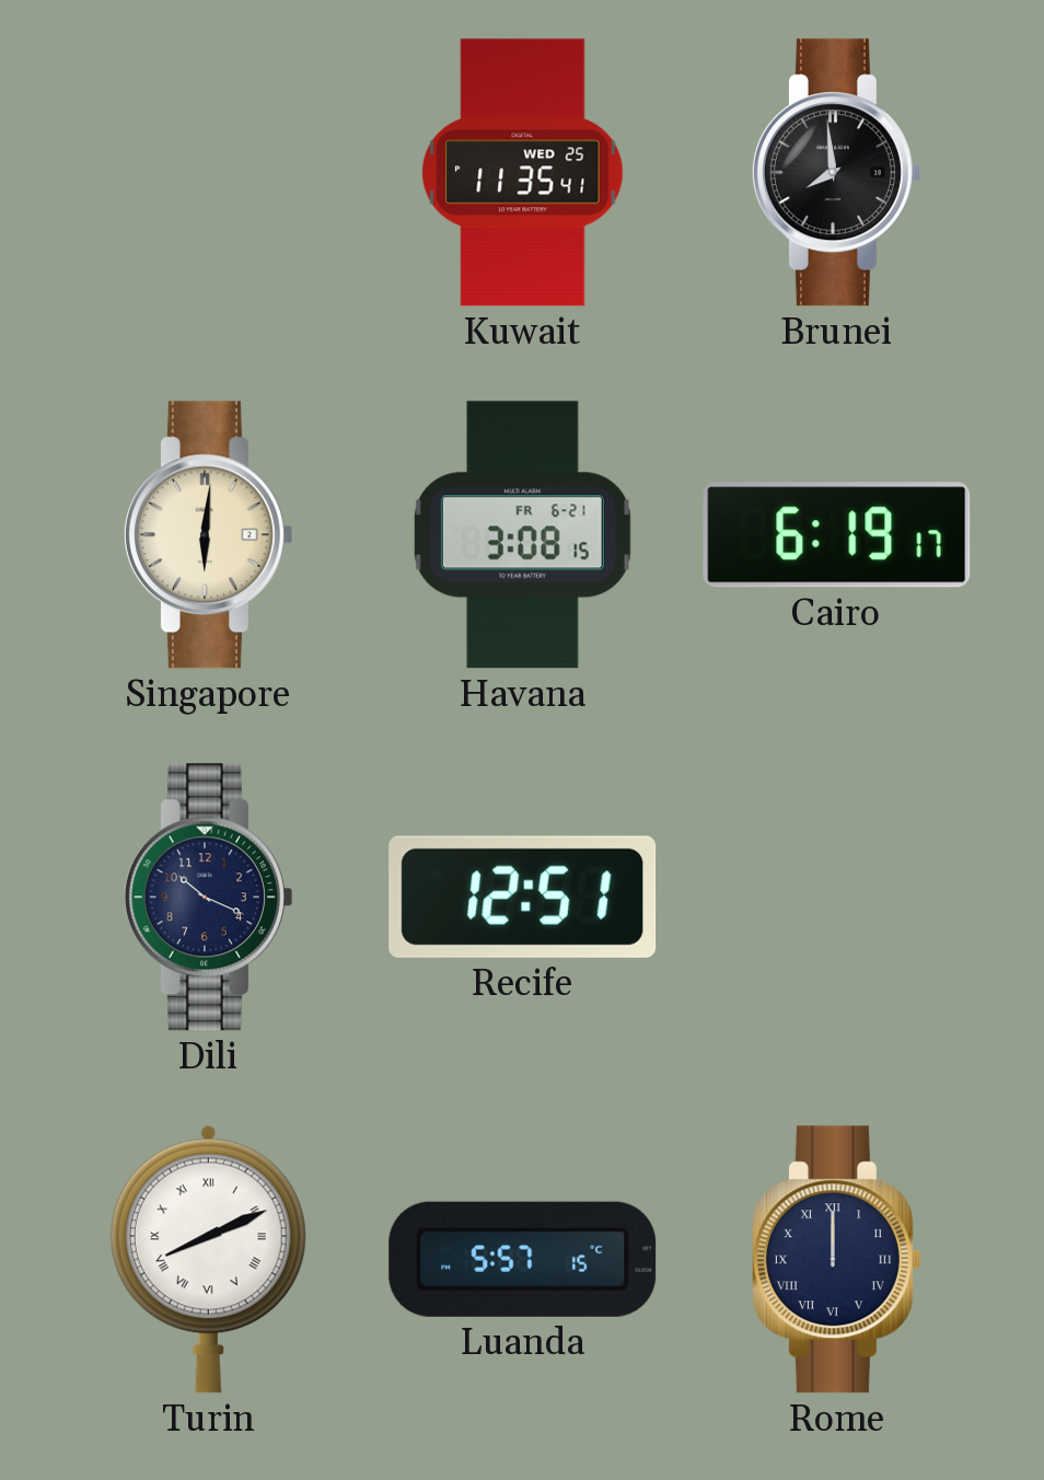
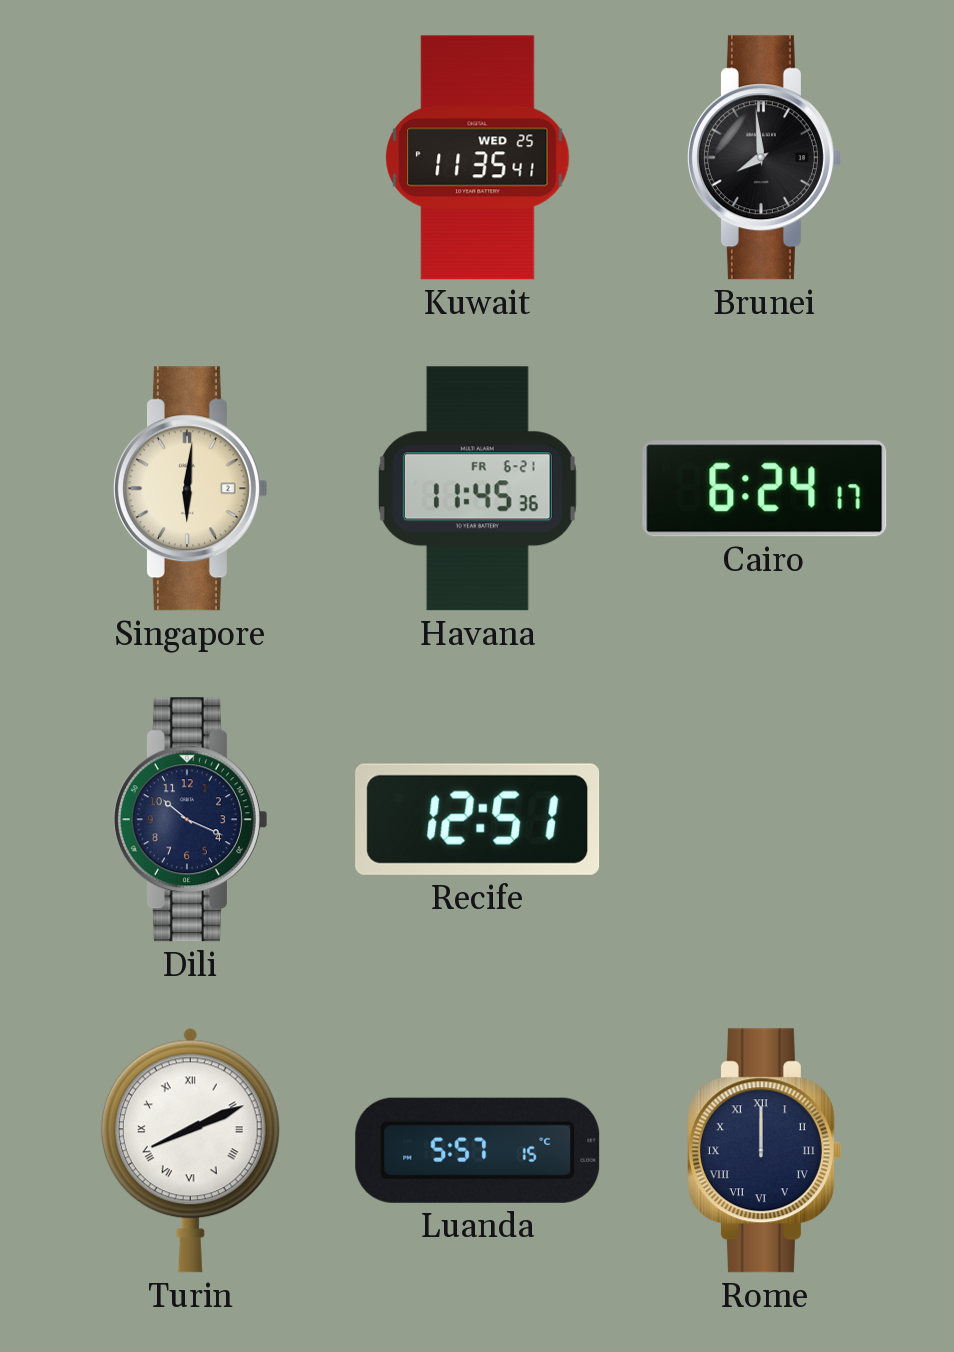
Havana: 3:08 -> 11:45 (477, 489)
Cairo: 6:19 -> 6:24 (765, 489)
